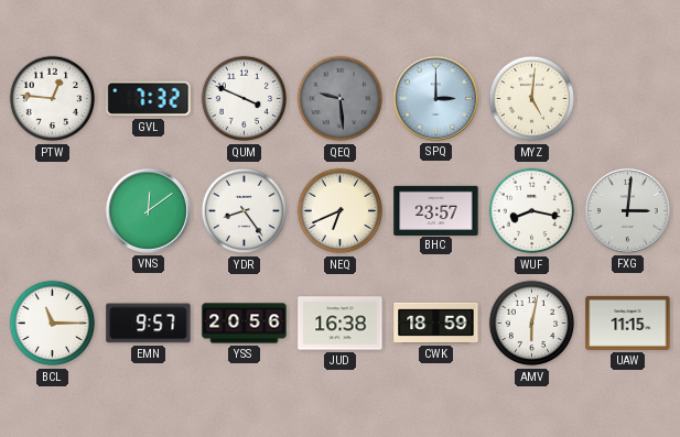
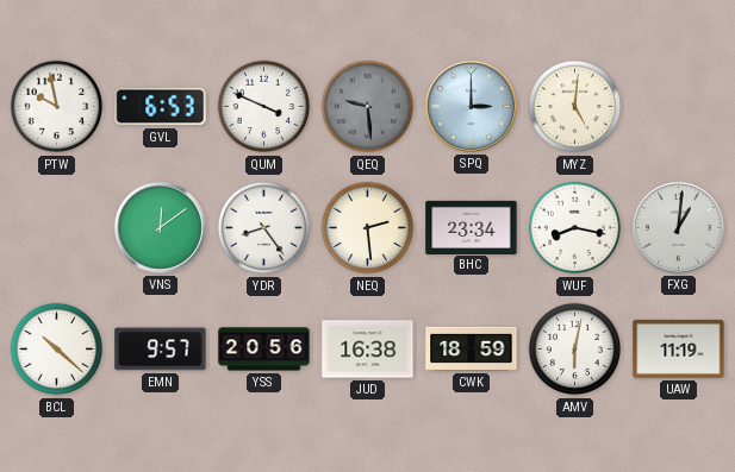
PTW: 12:46 -> 9:58 (57, 107)
GVL: 7:32 -> 6:53 (161, 107)
NEQ: 6:41 -> 2:29 (368, 228)
BHC: 23:57 -> 23:34 (472, 227)
FXG: 3:01 -> 1:01 (678, 227)
BCL: 11:15 -> 10:22 (57, 350)
UAW: 11:15 -> 11:19 (679, 348)
